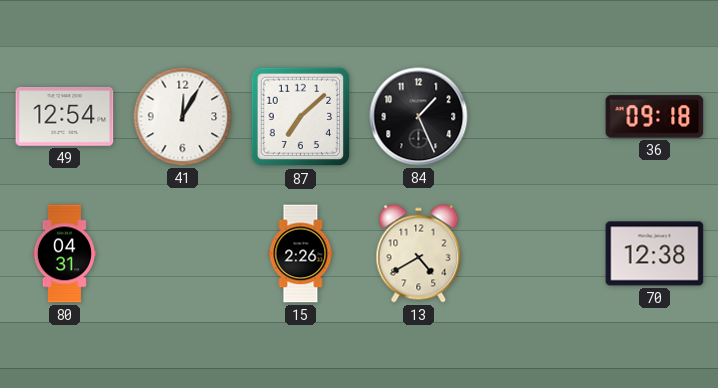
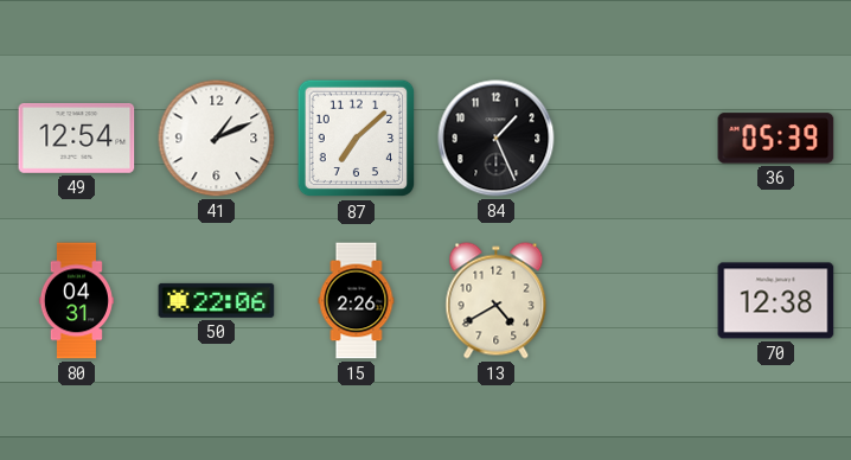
41: 12:05 -> 1:11 (217, 139)
36: 09:18 -> 05:39 (776, 139)
50: none -> 22:06 (217, 300)
